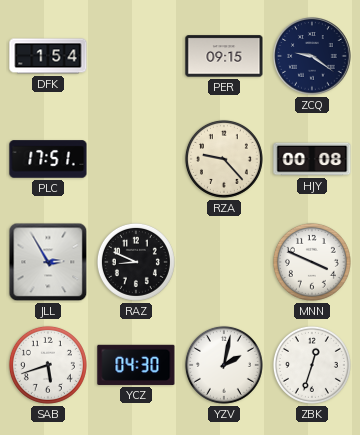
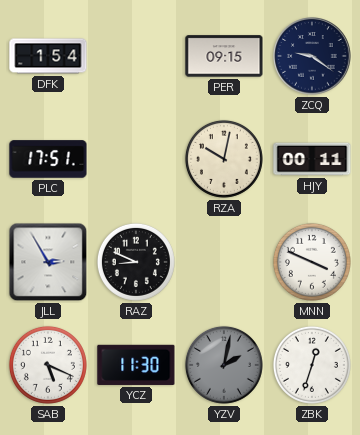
RZA: 9:23 -> 10:02 (224, 159)
HJY: 00:08 -> 00:11 (312, 159)
SAB: 5:42 -> 5:19 (48, 365)
YCZ: 04:30 -> 11:30 (136, 365)
YZV dial: white -> grey (224, 365)
